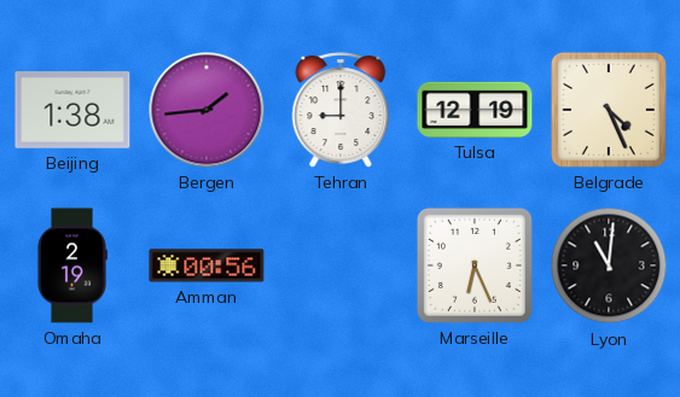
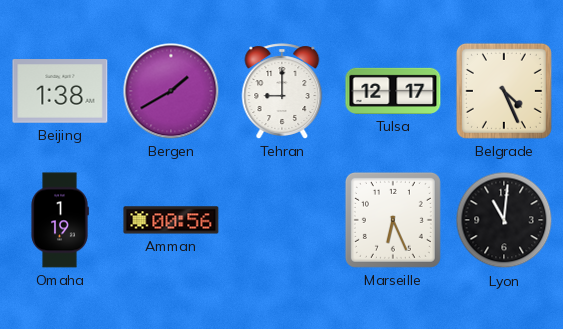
Bergen: 1:44 -> 1:40 (171, 91)
Tulsa: 12:19 -> 12:17 (393, 91)
Omaha: 2:19 -> 1:19 (60, 220)
